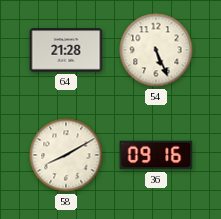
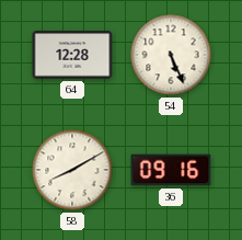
64: 21:28 -> 12:28 (72, 55)
